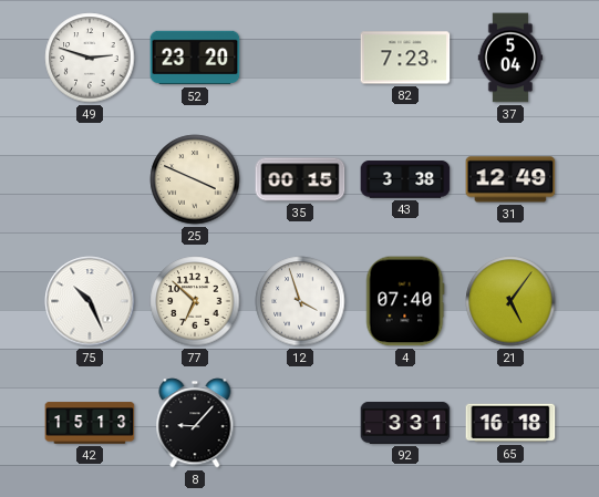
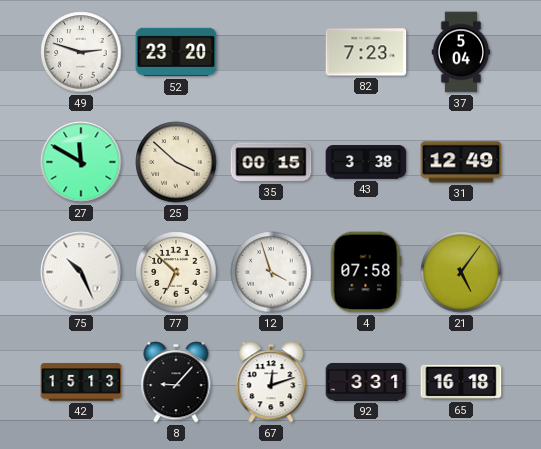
27: none -> 11:50 (81, 162)
25: 3:49 -> 3:52 (176, 162)
4: 07:40 -> 07:58 (366, 272)
67: none -> 12:12 (271, 382)
